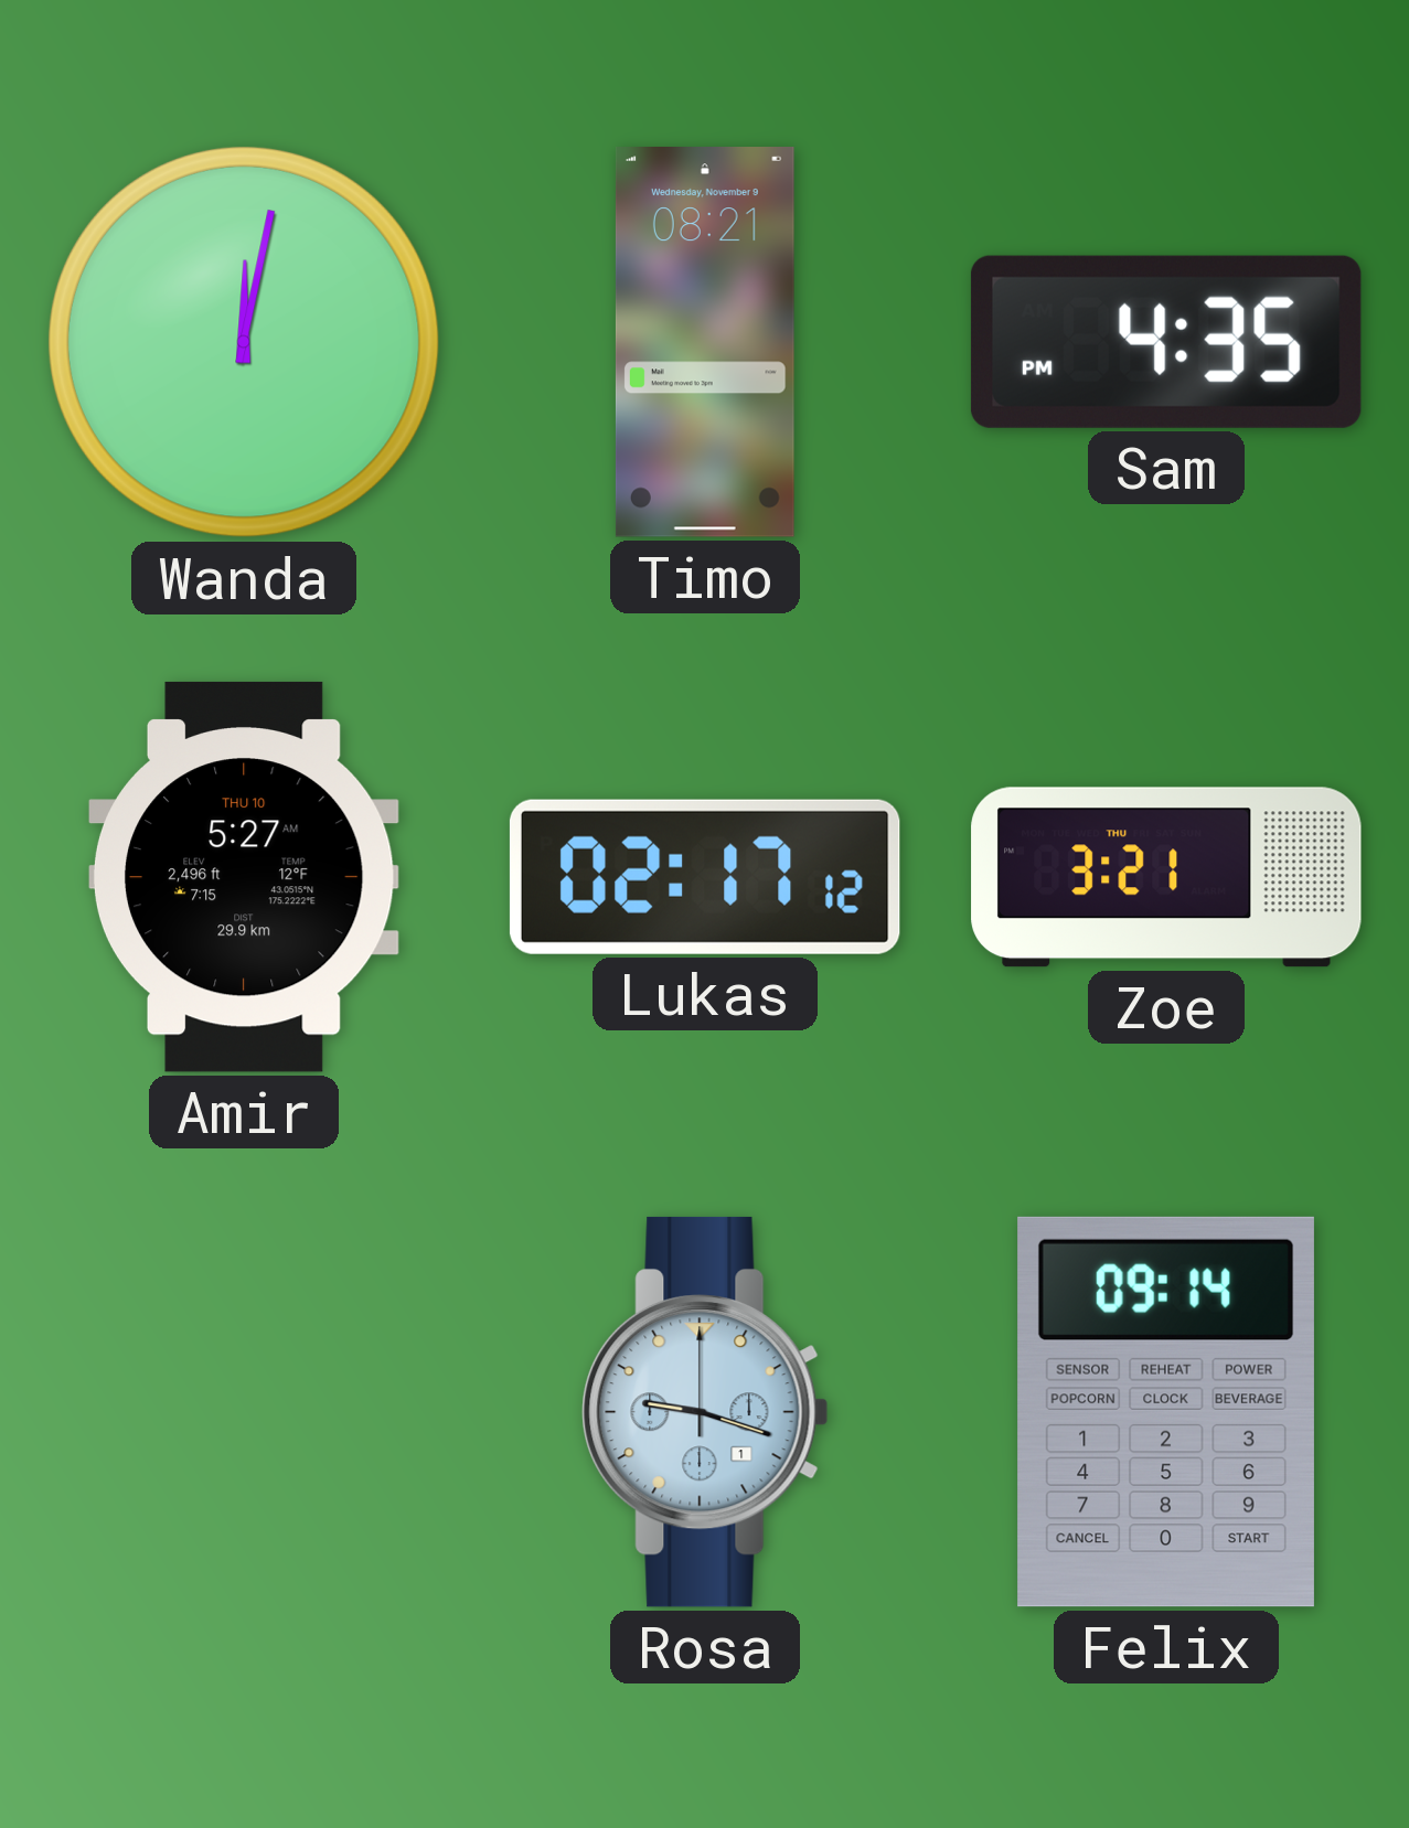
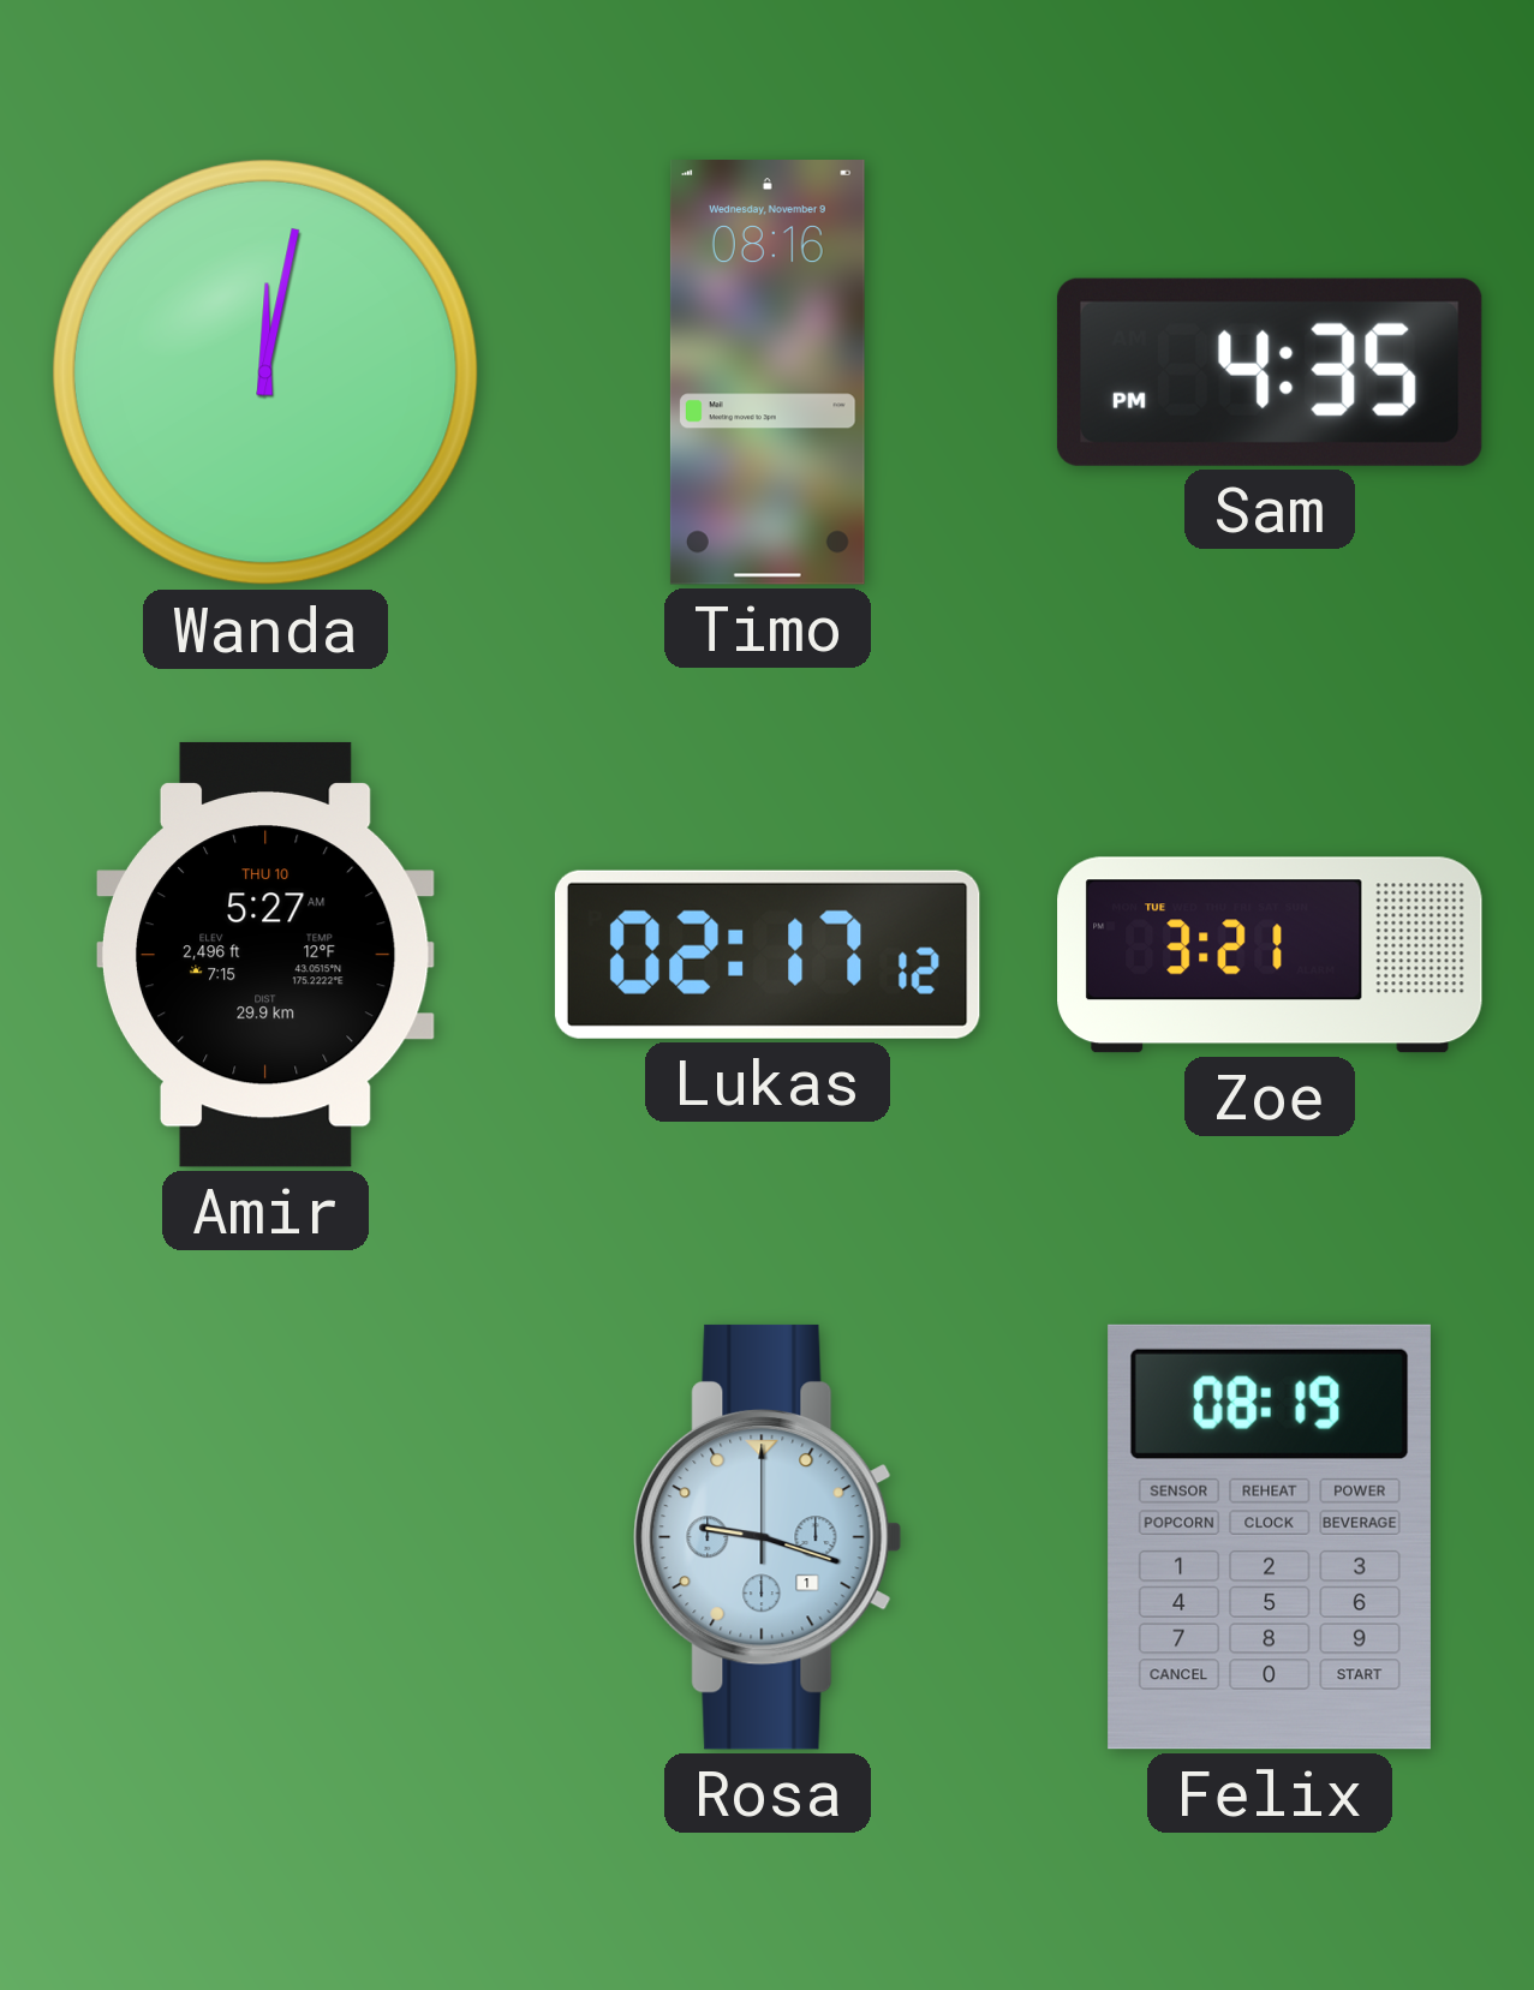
Timo: 08:21 -> 08:16 (768, 374)
Zoe date: THU -> TUE (1270, 955)
Felix: 09:14 -> 08:19 (1270, 1537)
